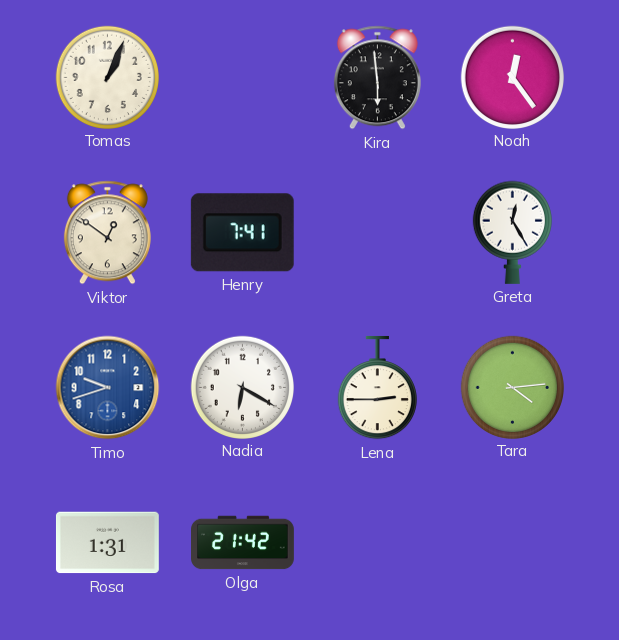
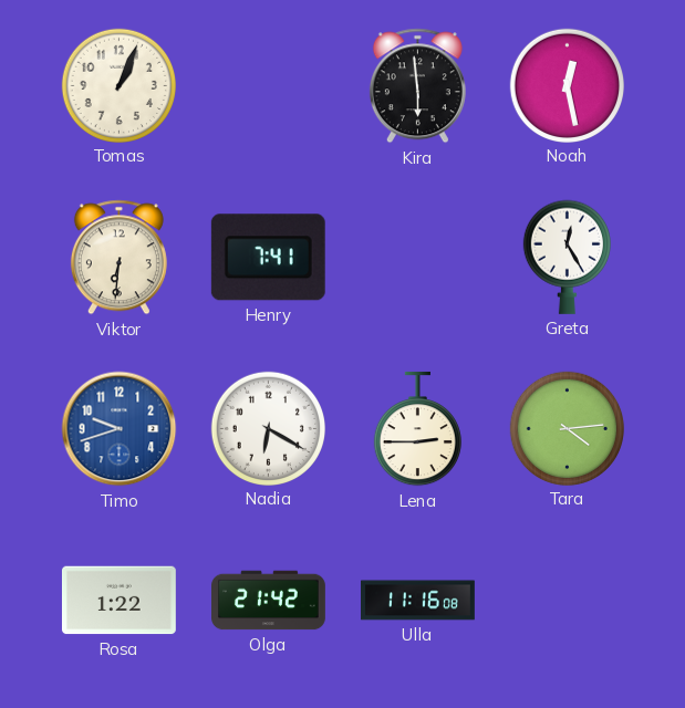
Noah: 12:24 -> 12:28 (567, 85)
Viktor: 12:51 -> 6:31 (118, 258)
Rosa: 1:31 -> 1:22 (118, 601)
Ulla: none -> 11:16 (418, 601)
